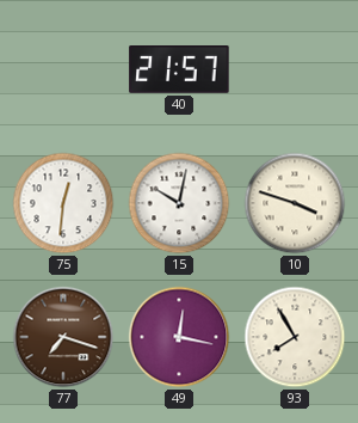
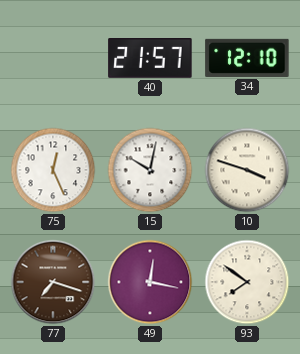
34: none -> 12:10 (247, 58)
75: 12:31 -> 12:26 (53, 170)
93: 7:55 -> 7:51 (247, 282)
